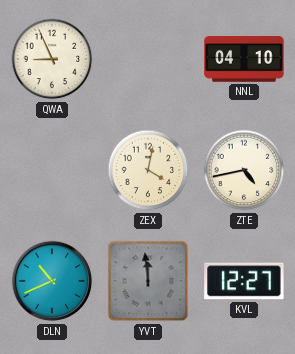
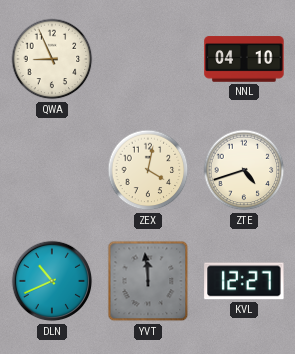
ZTE: 4:43 -> 4:42 (244, 170)
